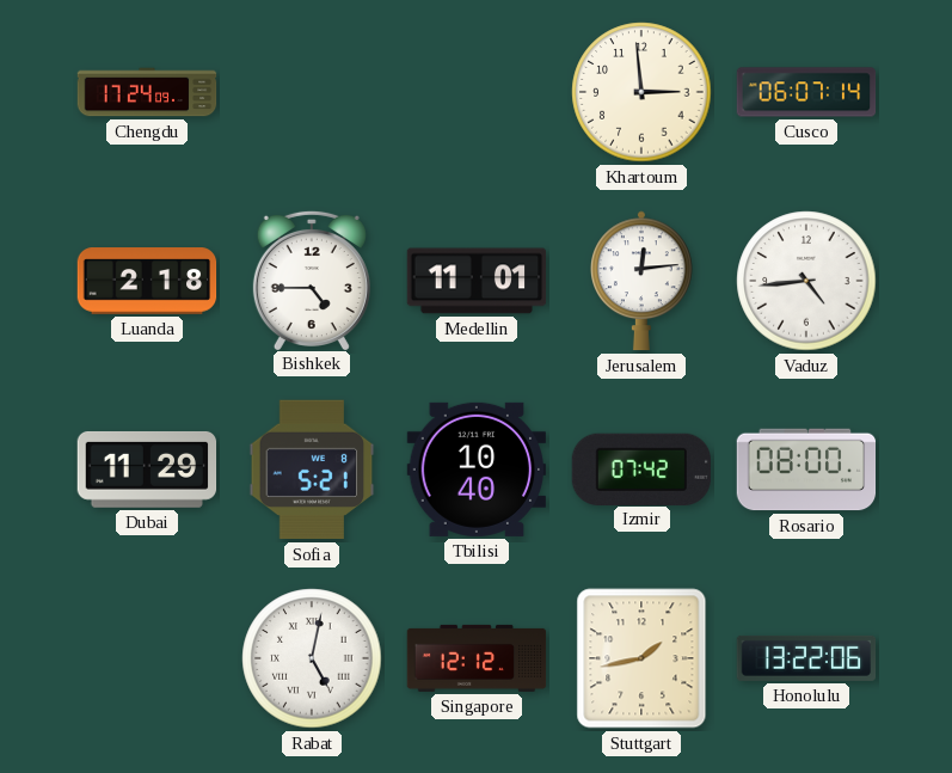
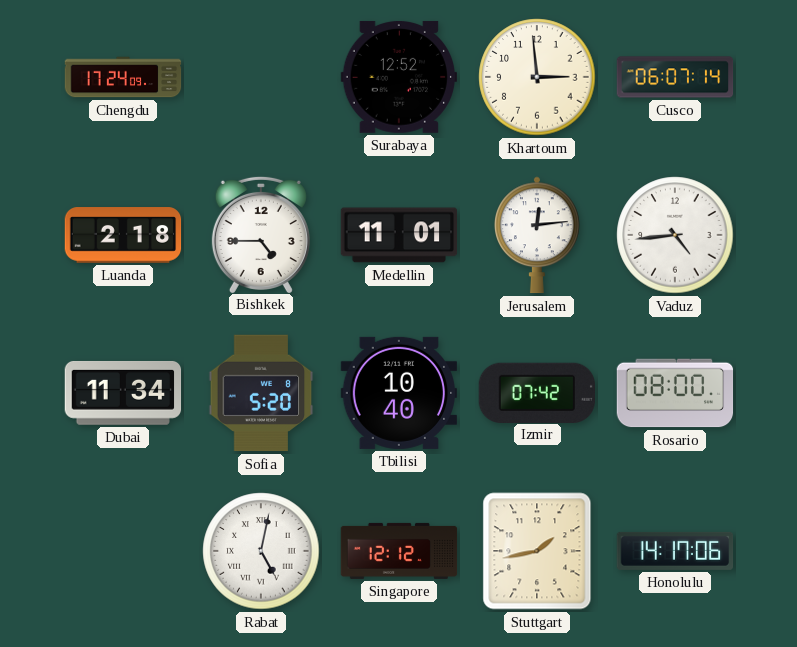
Surabaya: none -> 12:52 (398, 77)
Dubai: 11:29 -> 11:34 (123, 393)
Sofia: 5:21 -> 5:20 (261, 393)
Honolulu: 13:22 -> 14:17 (675, 551)
